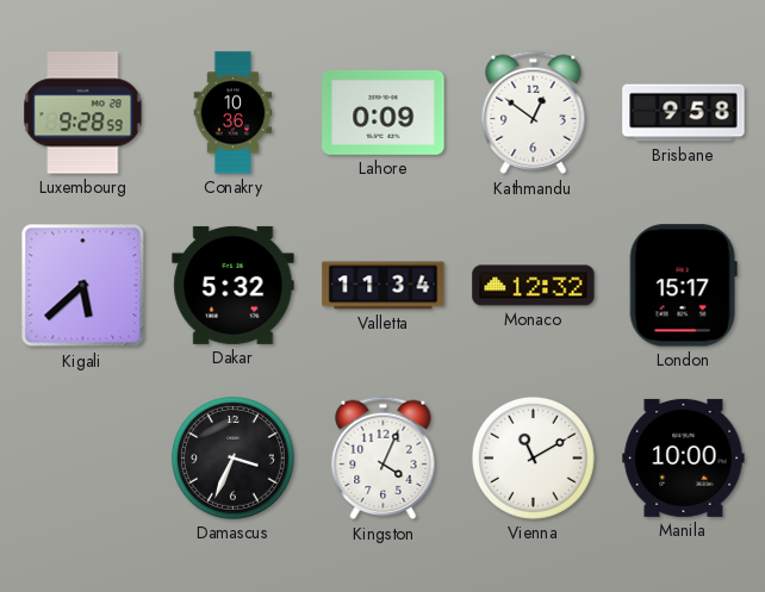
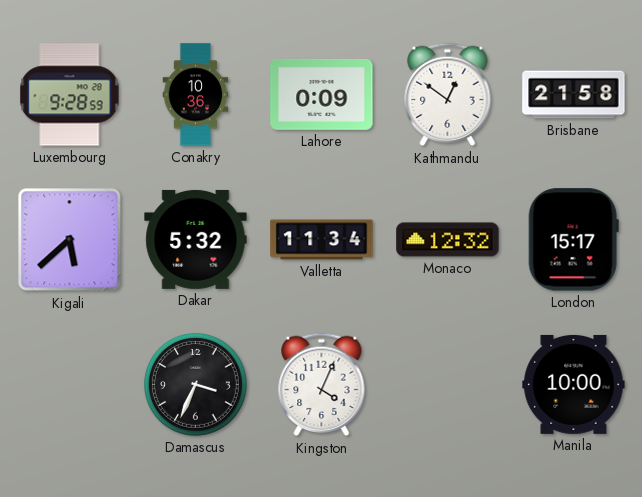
Brisbane: 9:58 -> 21:58 (574, 95)
Vienna: 11:10 -> none (533, 457)
